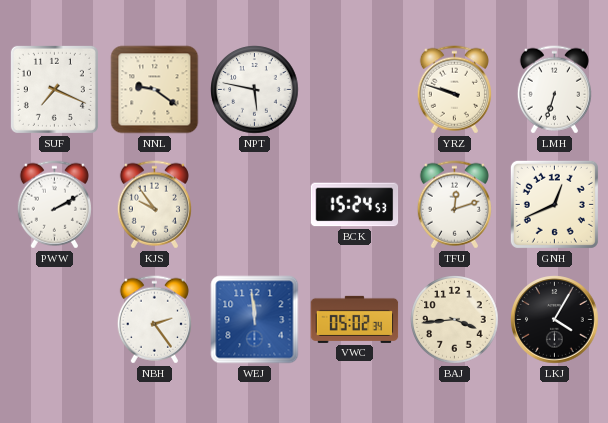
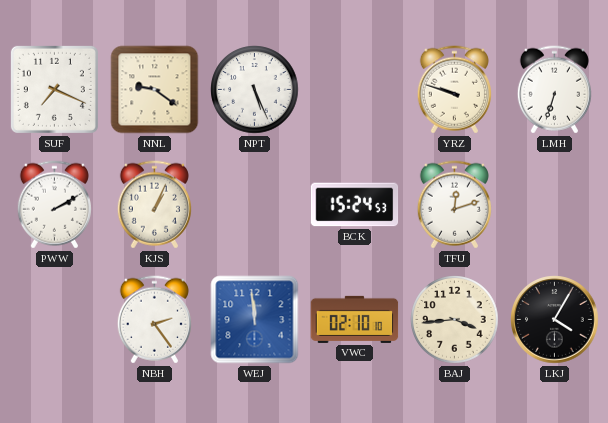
NPT: 5:47 -> 5:26 (255, 90)
KJS: 9:54 -> 1:04 (154, 205)
GNH: 12:41 -> none (554, 204)
VWC: 05:02 -> 02:10 (355, 319)
